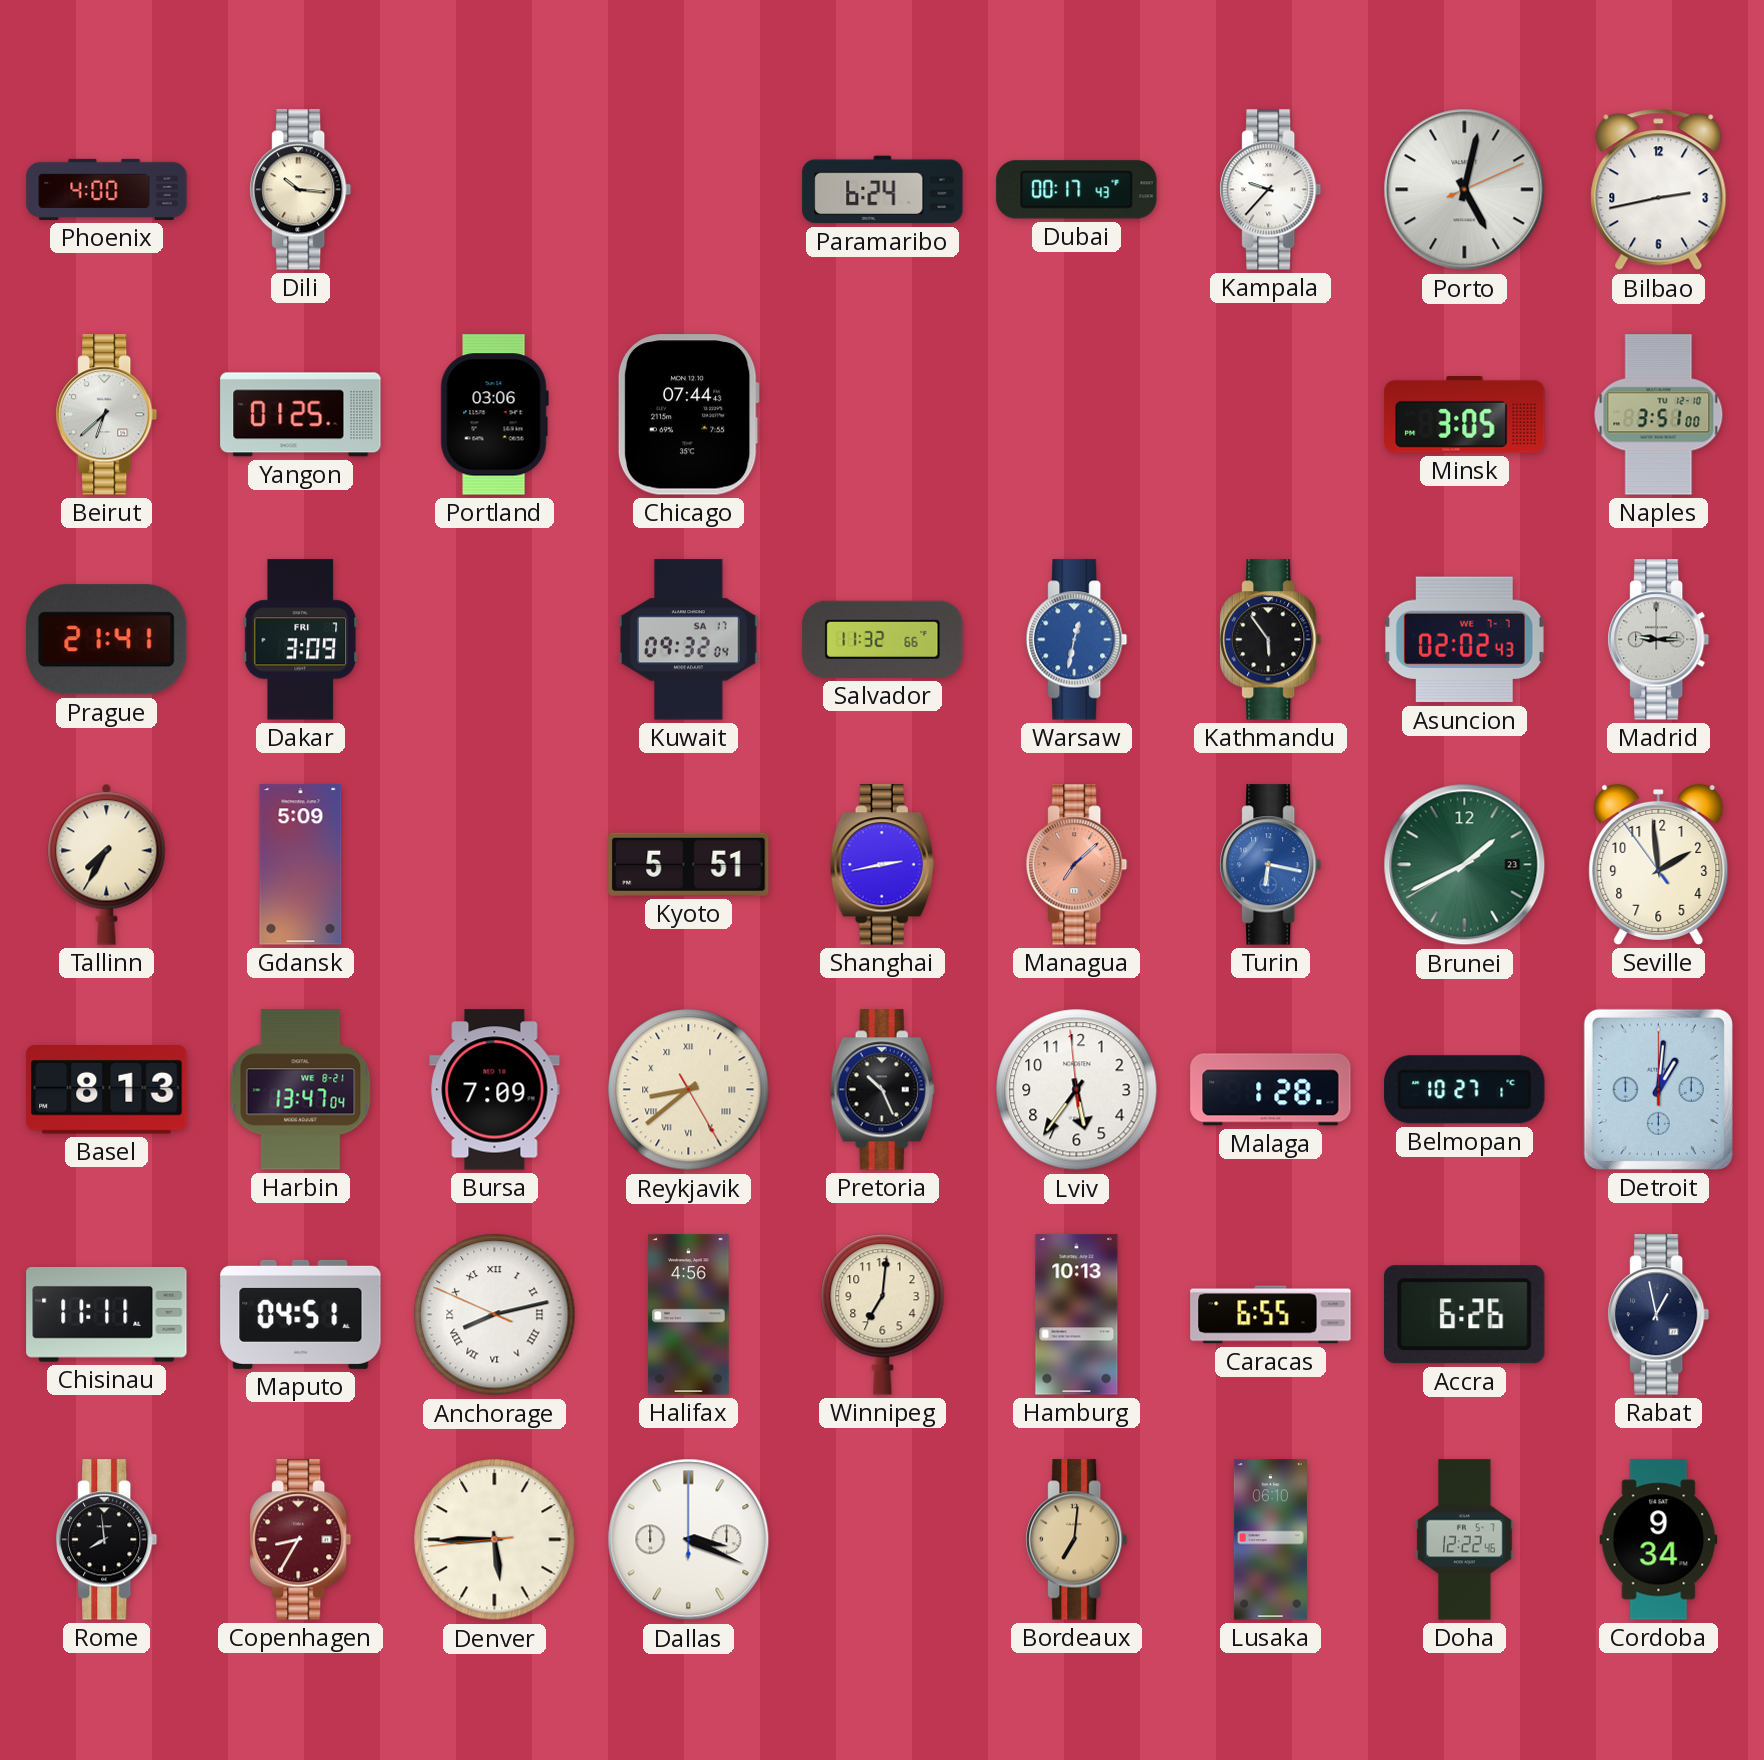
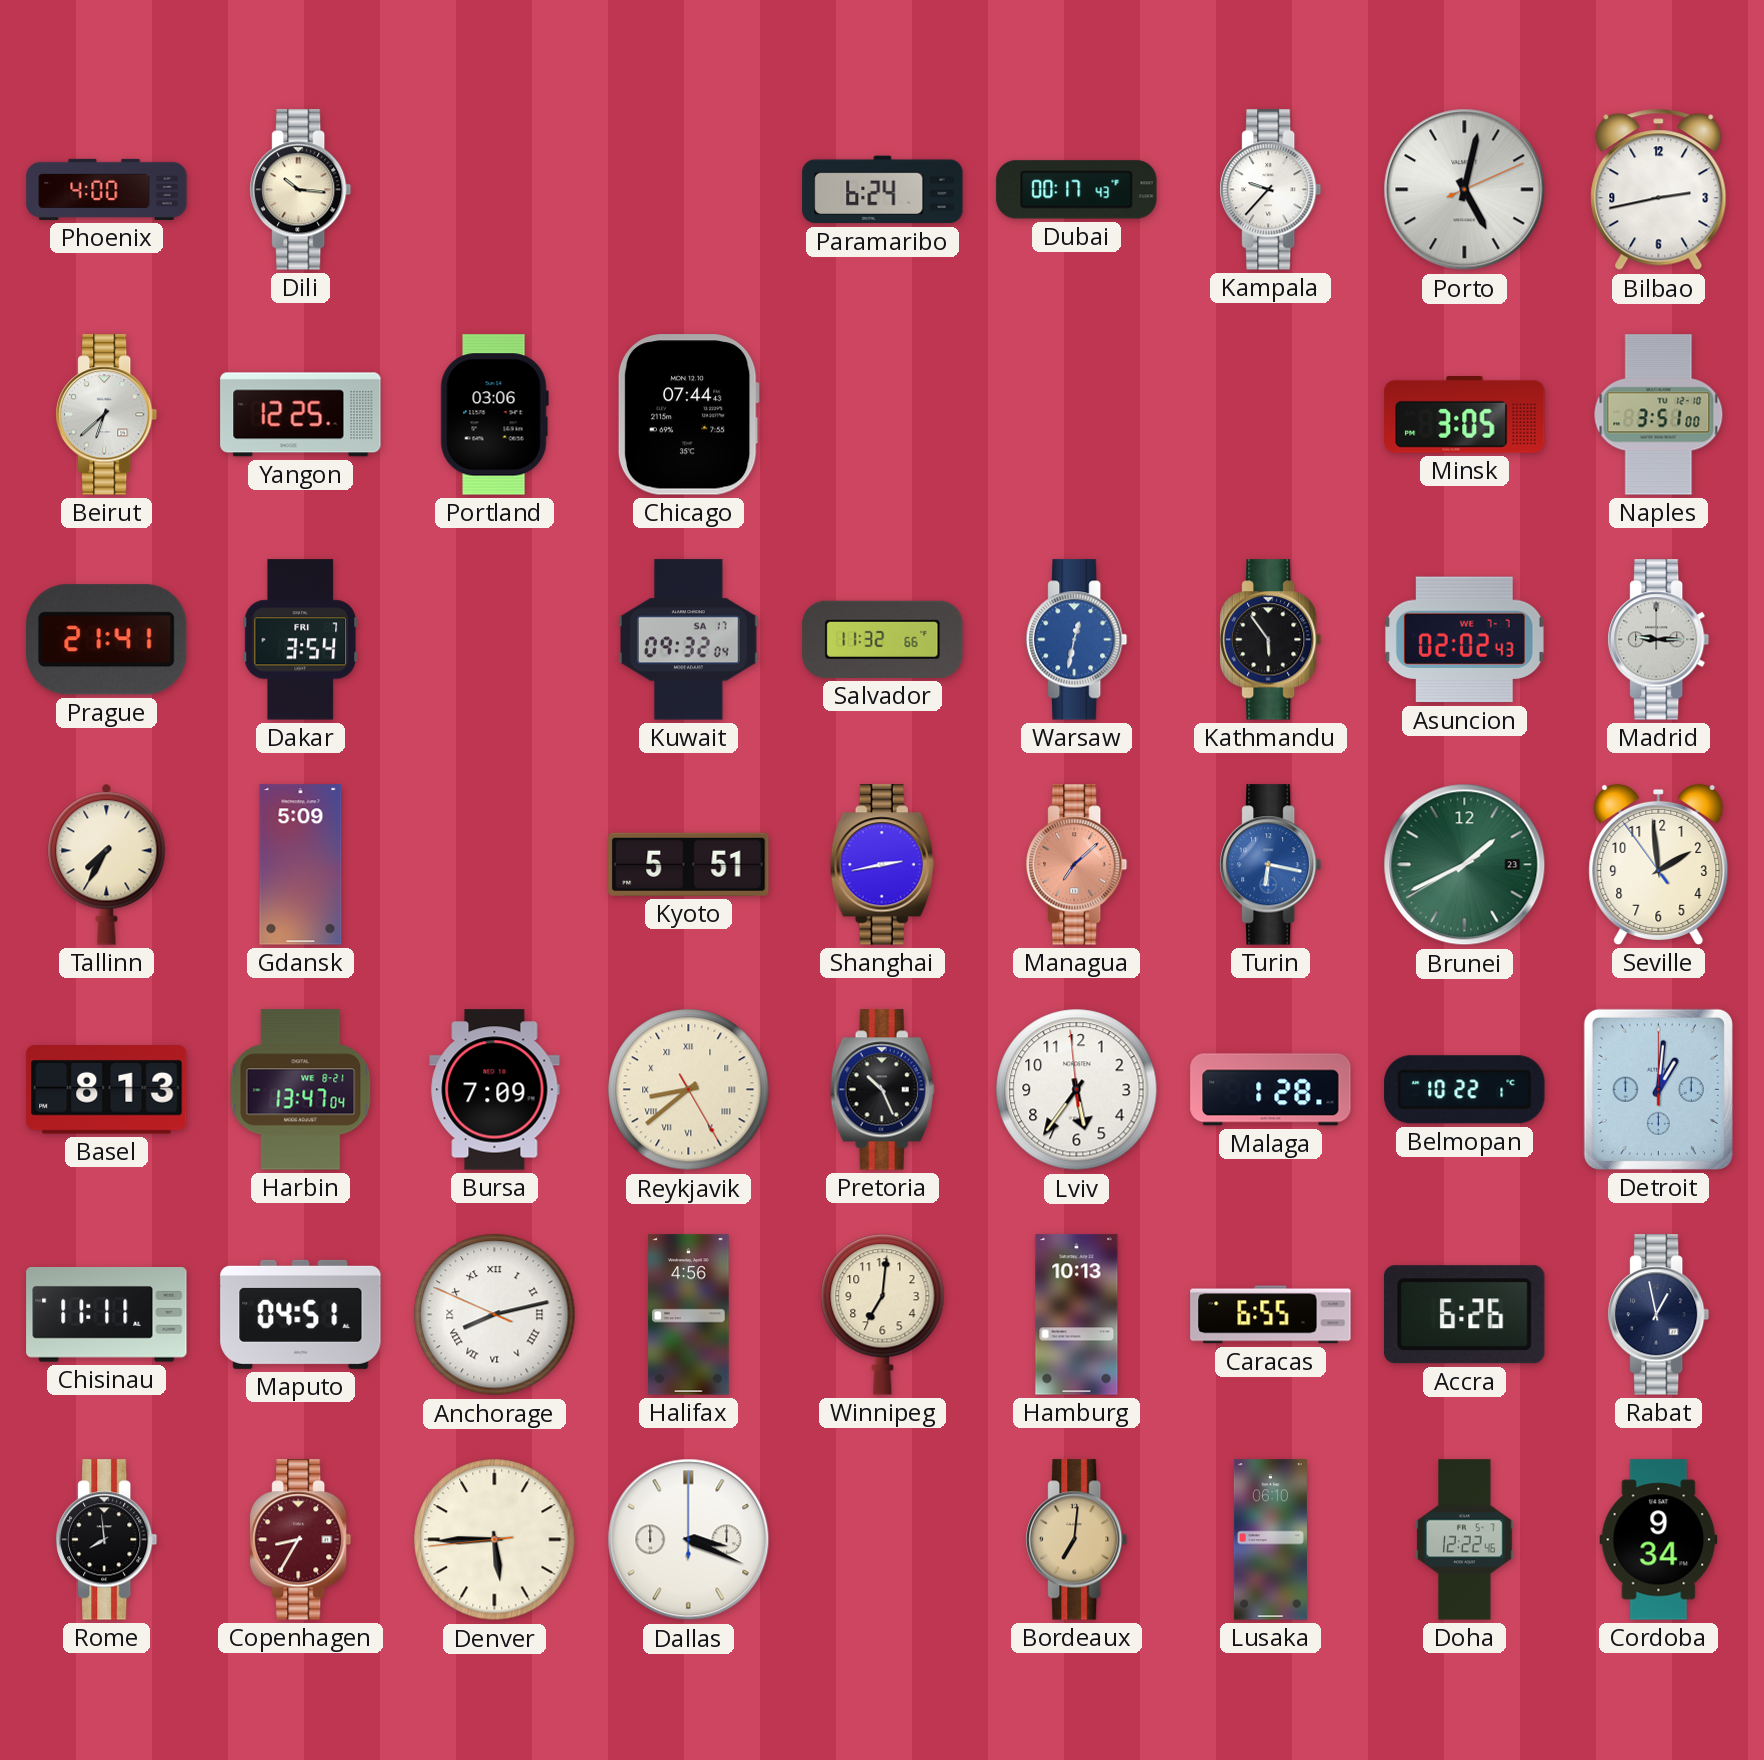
Yangon: 01:25 -> 12:25 (301, 415)
Dakar: 3:09 -> 3:54 (300, 640)
Belmopan: 10:27 -> 10:22 (1465, 1090)
